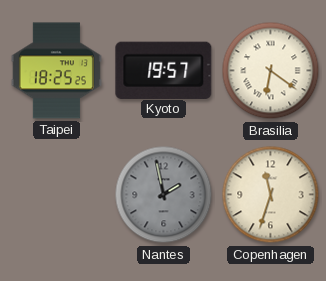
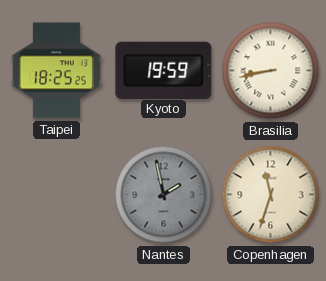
Kyoto: 19:57 -> 19:59 (164, 70)
Brasilia: 6:21 -> 8:43 (271, 71)
